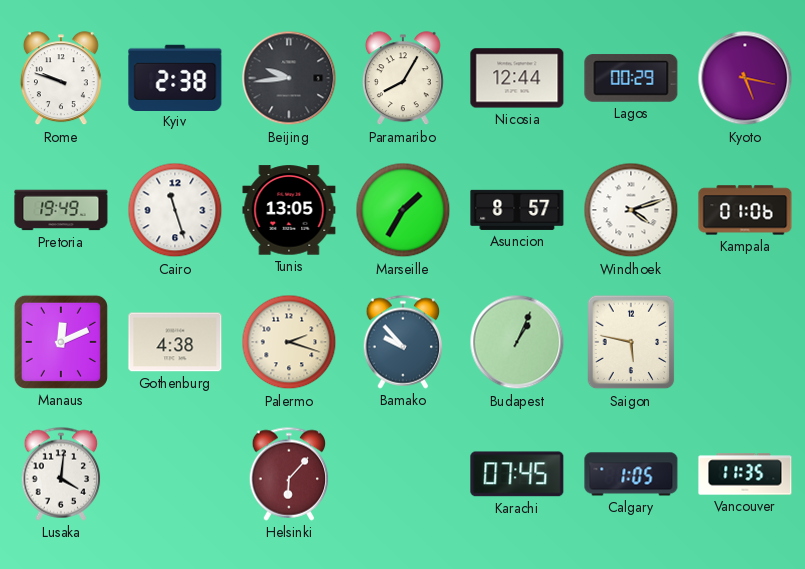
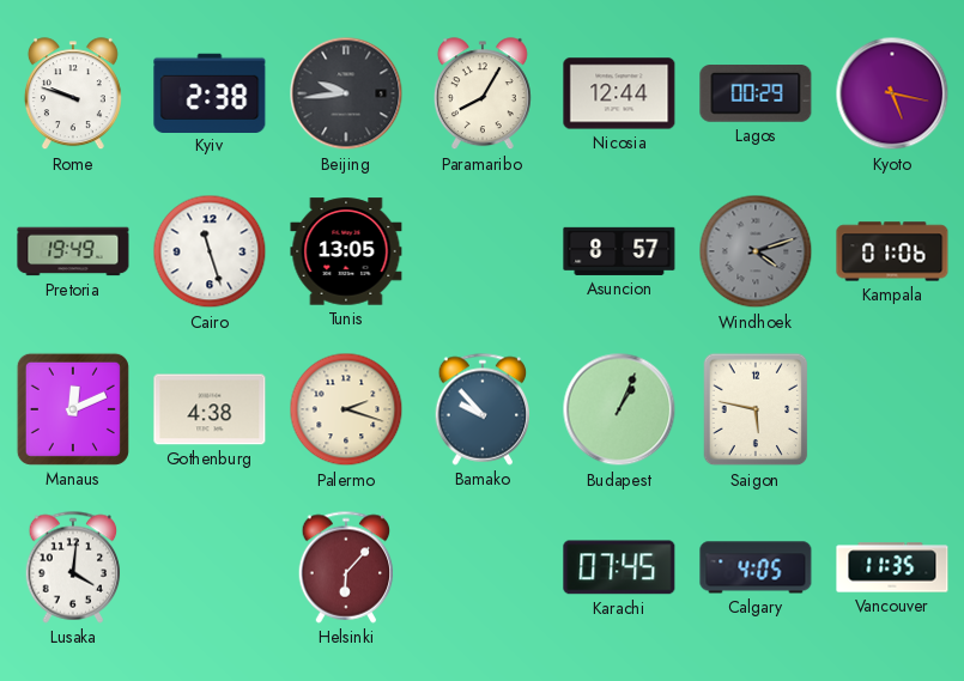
Marseille: 1:35 -> none (403, 210)
Windhoek dial: white -> grey (756, 251)
Calgary: 1:05 -> 4:05 (756, 567)
